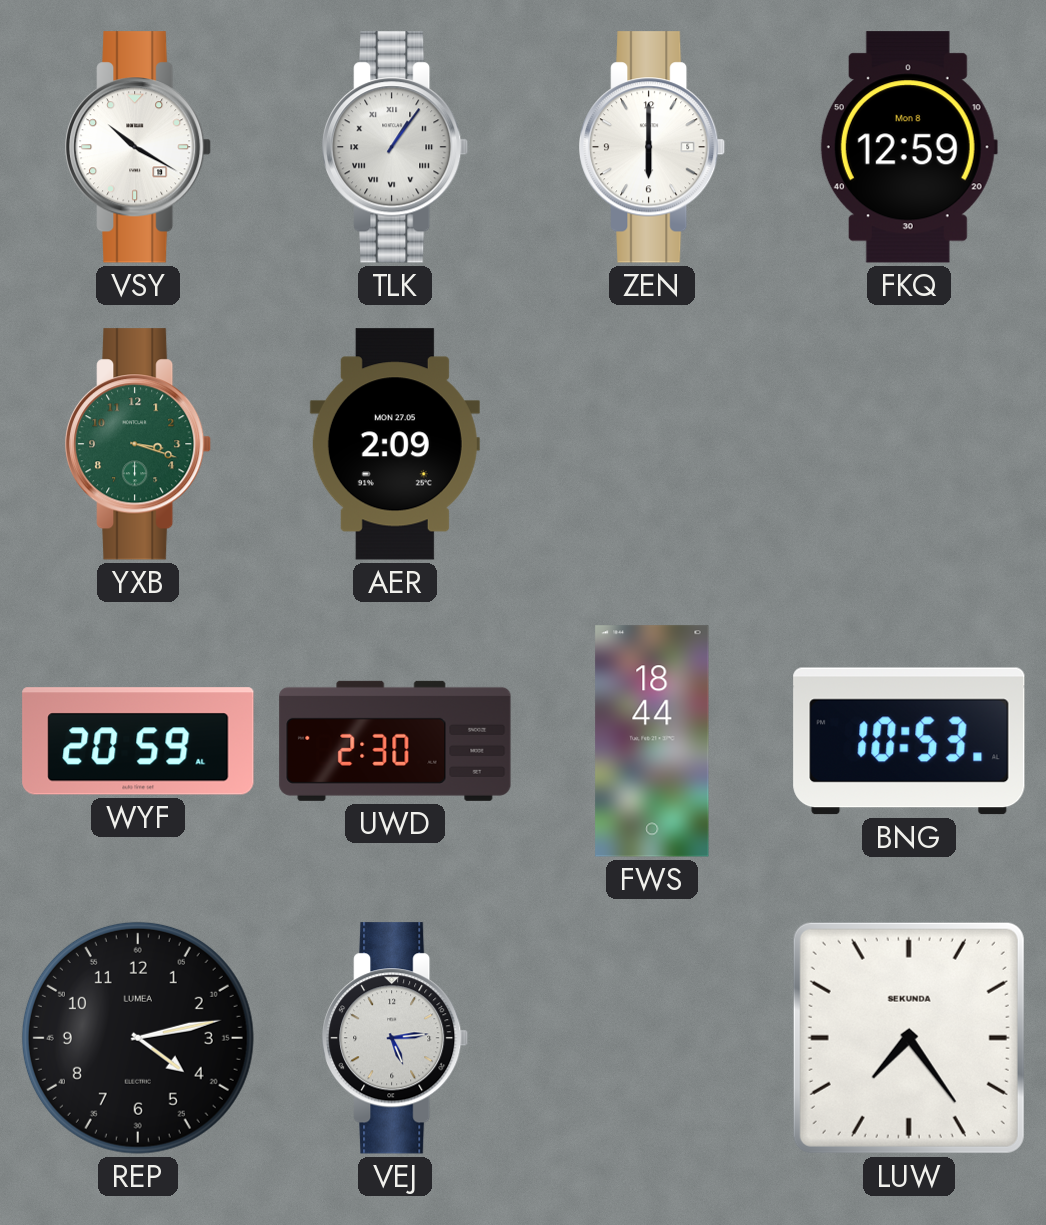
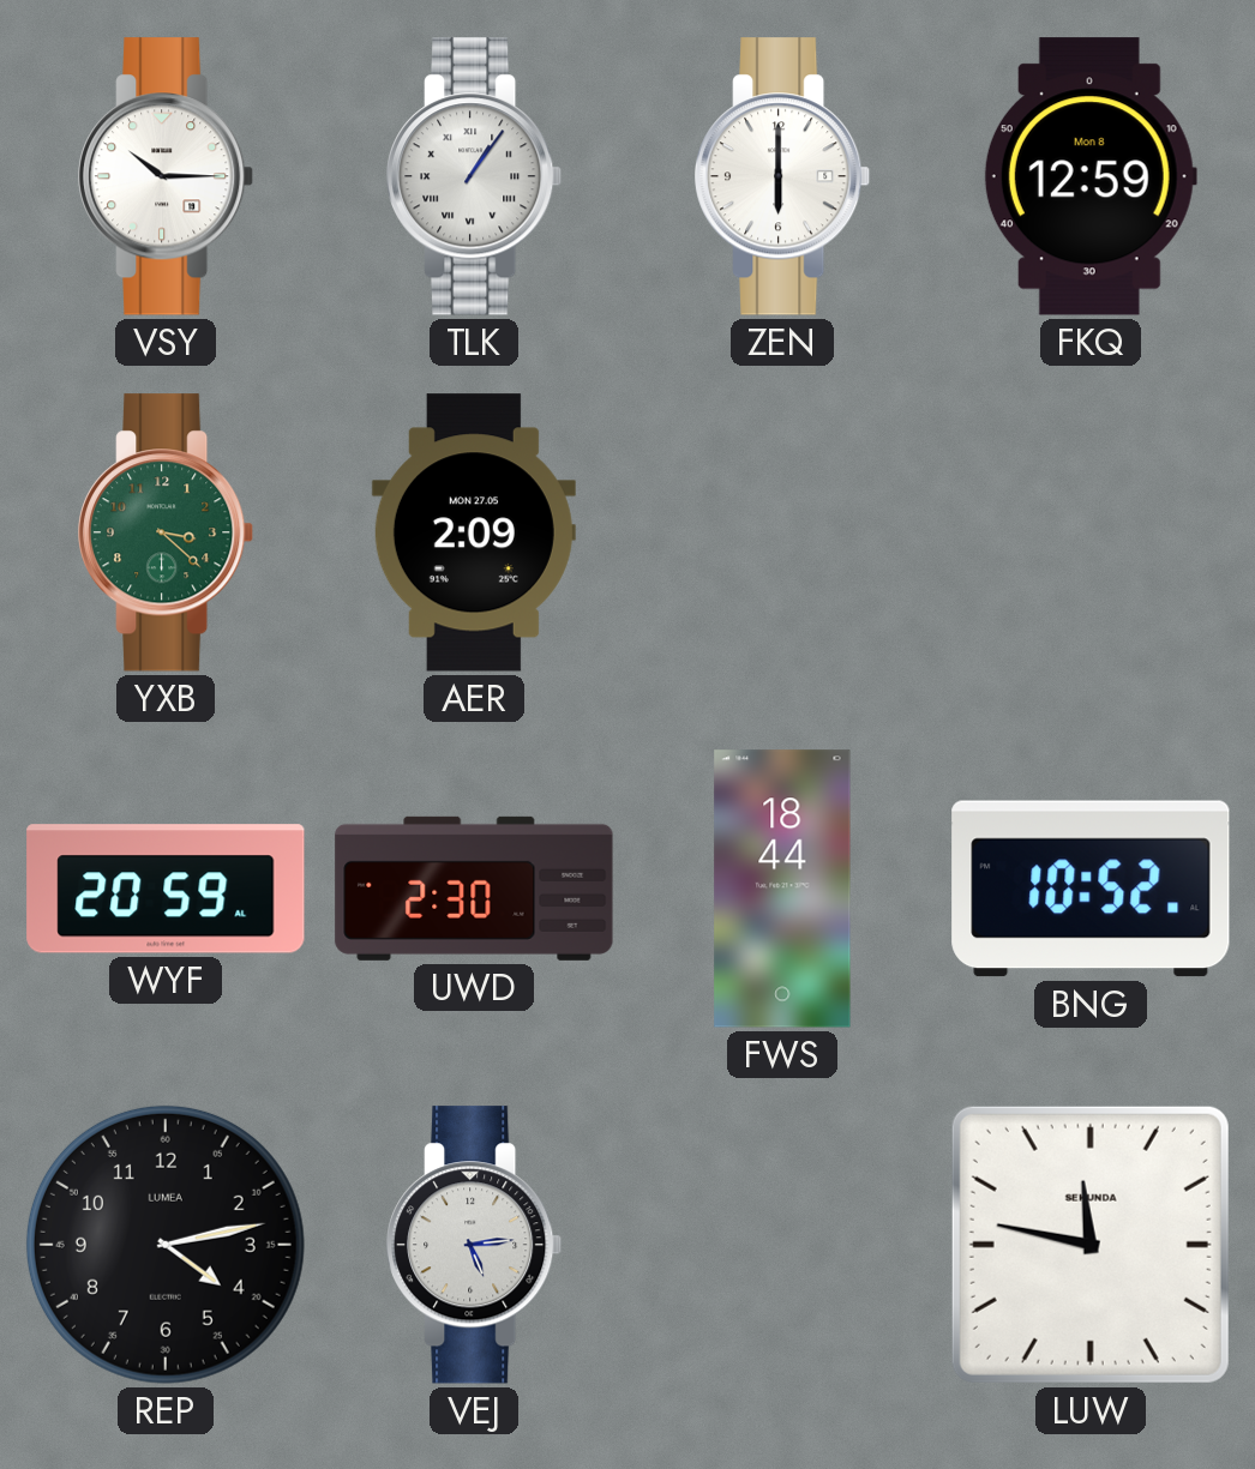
VSY: 10:20 -> 10:15 (167, 176)
YXB: 3:18 -> 3:22 (167, 532)
BNG: 10:53 -> 10:52 (1091, 889)
LUW: 7:24 -> 11:47 (1091, 1245)
